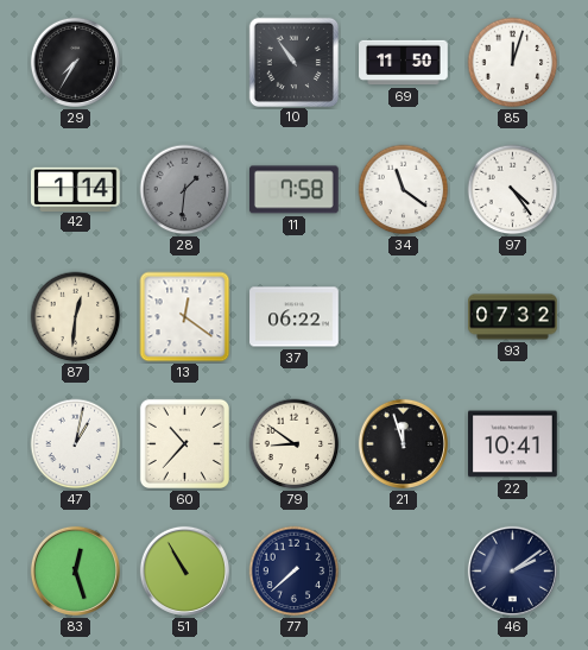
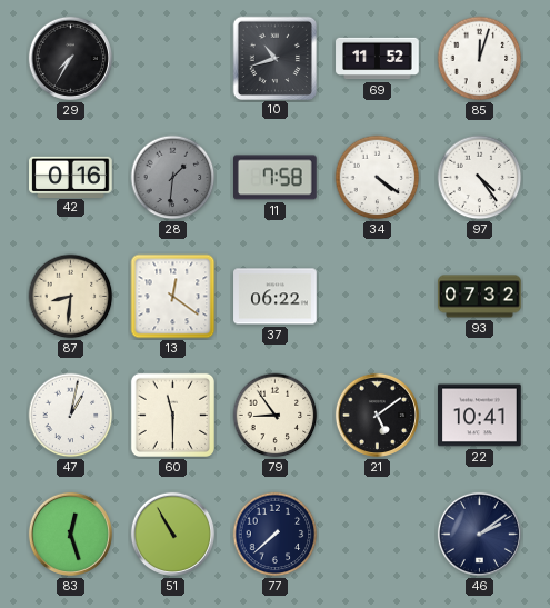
10: 10:54 -> 10:42 (274, 58)
69: 11:50 -> 11:52 (378, 59)
42: 1:14 -> 0:16 (71, 177)
34: 11:21 -> 4:21 (378, 178)
87: 12:31 -> 8:31 (71, 297)
60: 10:37 -> 11:30 (172, 415)
79: 8:51 -> 8:54 (276, 416)
21: 11:57 -> 5:09 (377, 415)
